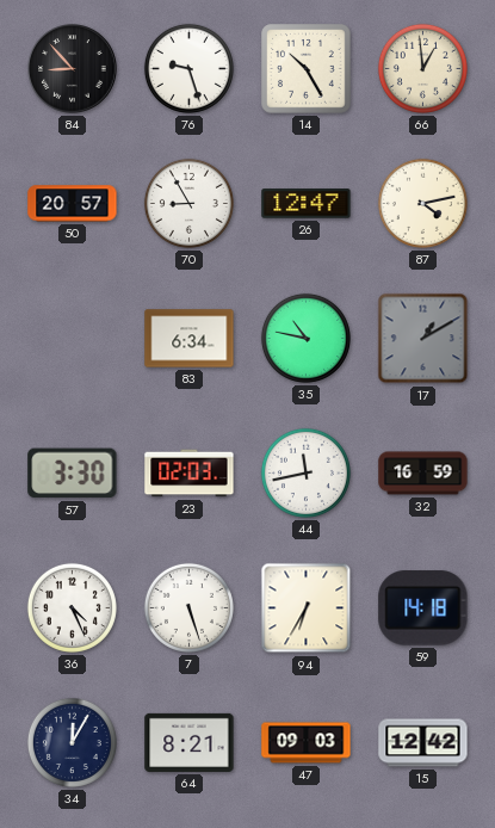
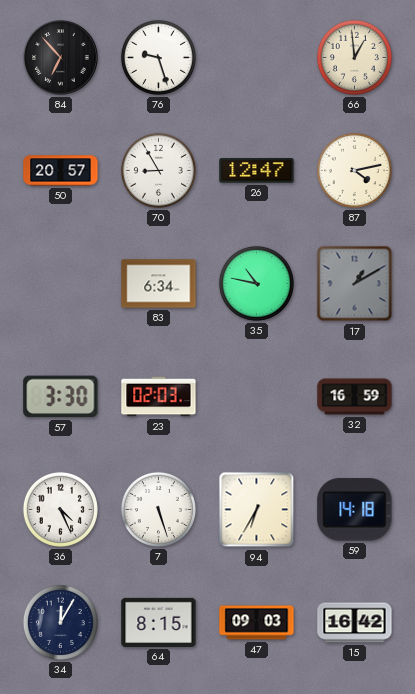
84: 8:53 -> 6:53 (61, 58)
14: 10:25 -> none (307, 69)
44: 11:43 -> none (305, 472)
64: 8:21 -> 8:15 (159, 622)
15: 12:42 -> 16:42 (355, 623)
